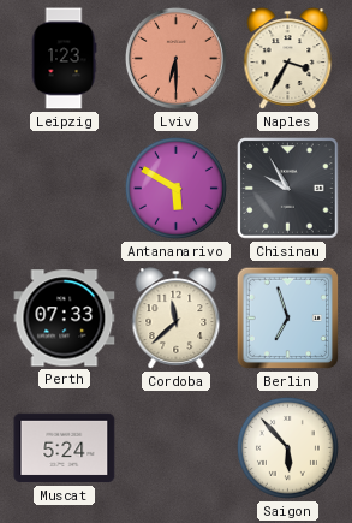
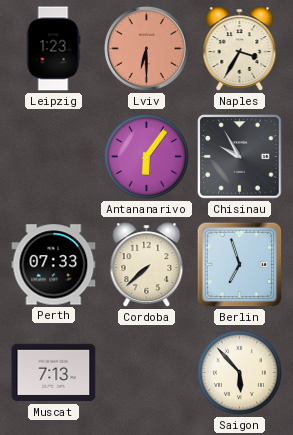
Antananarivo: 5:50 -> 6:06 (146, 156)
Cordoba: 11:38 -> 7:38 (147, 265)
Muscat: 5:24 -> 7:13 (54, 373)
